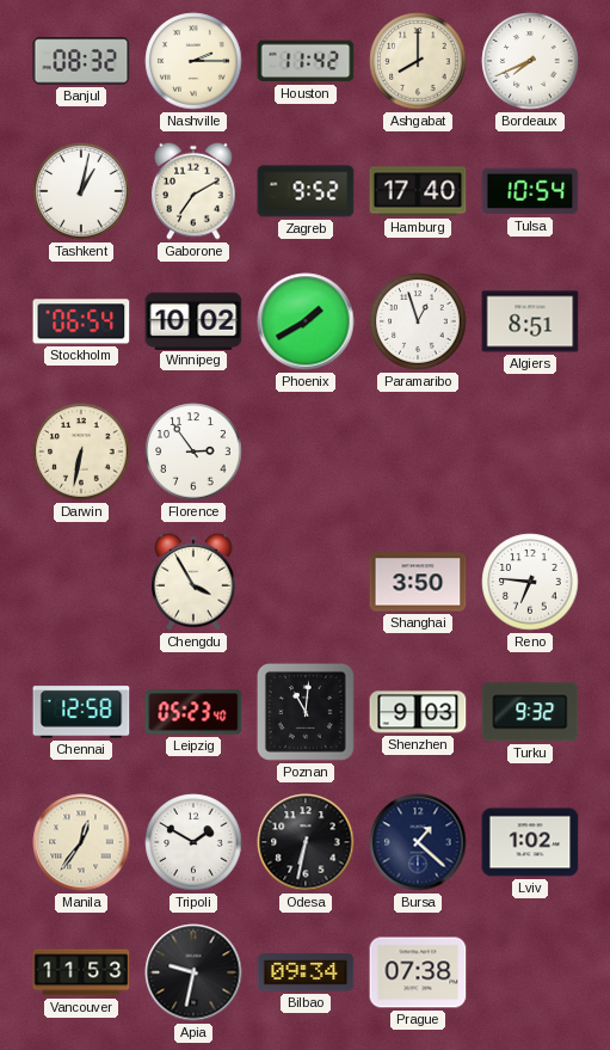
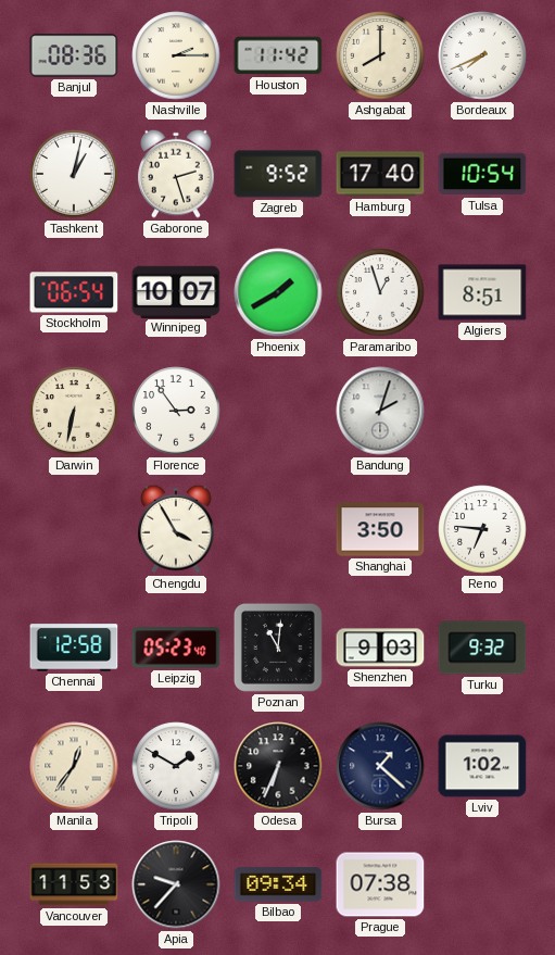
Banjul: 08:32 -> 08:36 (74, 55)
Gaborone: 7:10 -> 2:27 (176, 174)
Winnipeg: 10:02 -> 10:07 (176, 291)
Bandung: none -> 2:03 (380, 411)
Odesa: 6:32 -> 6:34 (278, 766)
Apia: 9:32 -> 9:37 (176, 884)
